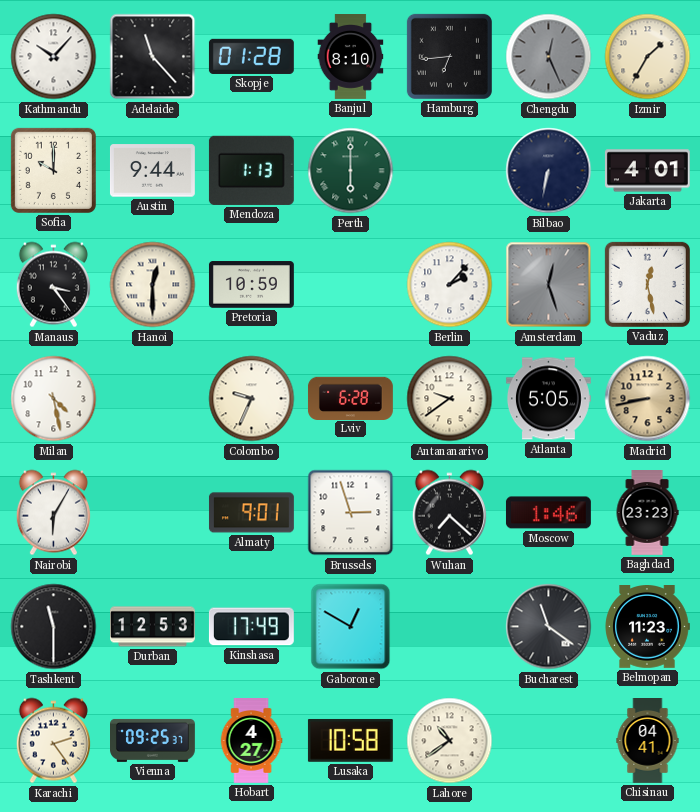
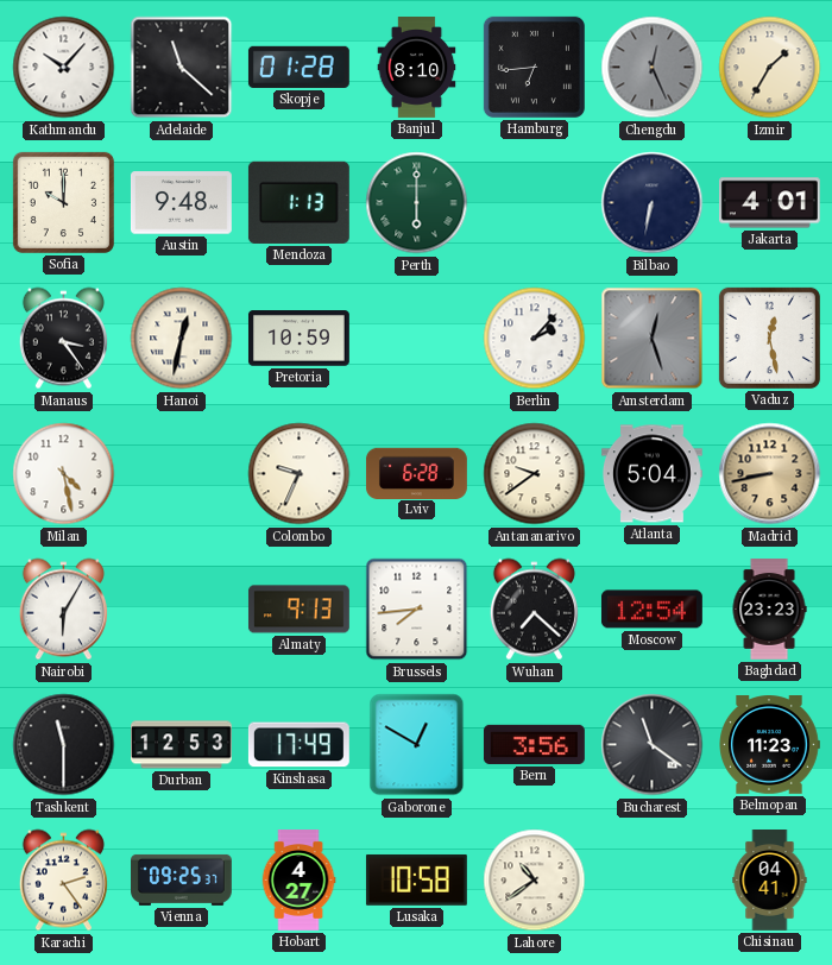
Adelaide: 11:23 -> 11:22 (182, 68)
Austin: 9:44 -> 9:48 (181, 203)
Hanoi: 12:30 -> 12:32 (182, 339)
Atlanta: 5:05 -> 5:04 (651, 474)
Almaty: 9:01 -> 9:13 (298, 610)
Brussels: 2:57 -> 7:44 (417, 610)
Moscow: 1:46 -> 12:54 (651, 610)
Bern: none -> 3:56 (534, 744)
